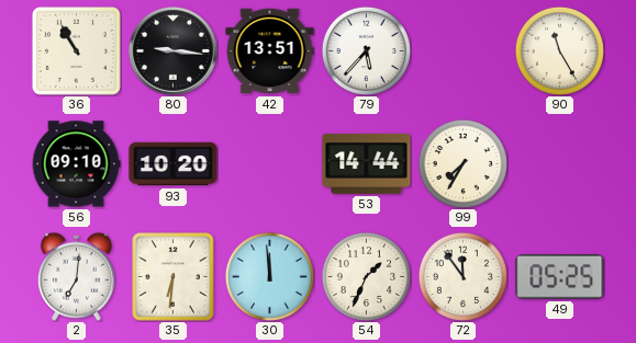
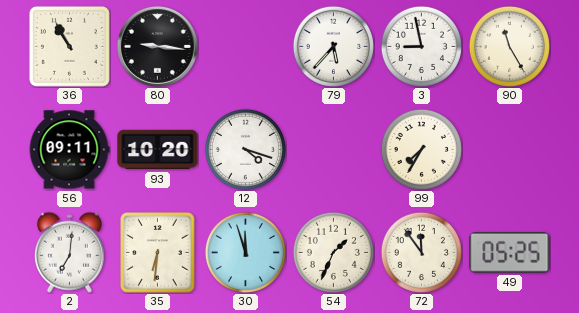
42: 13:51 -> none (270, 52)
3: none -> 8:58 (421, 46)
56: 09:10 -> 09:11 (69, 150)
12: none -> 4:18 (245, 149)
53: 14:44 -> none (367, 164)
30: 11:59 -> 11:57 (245, 252)
